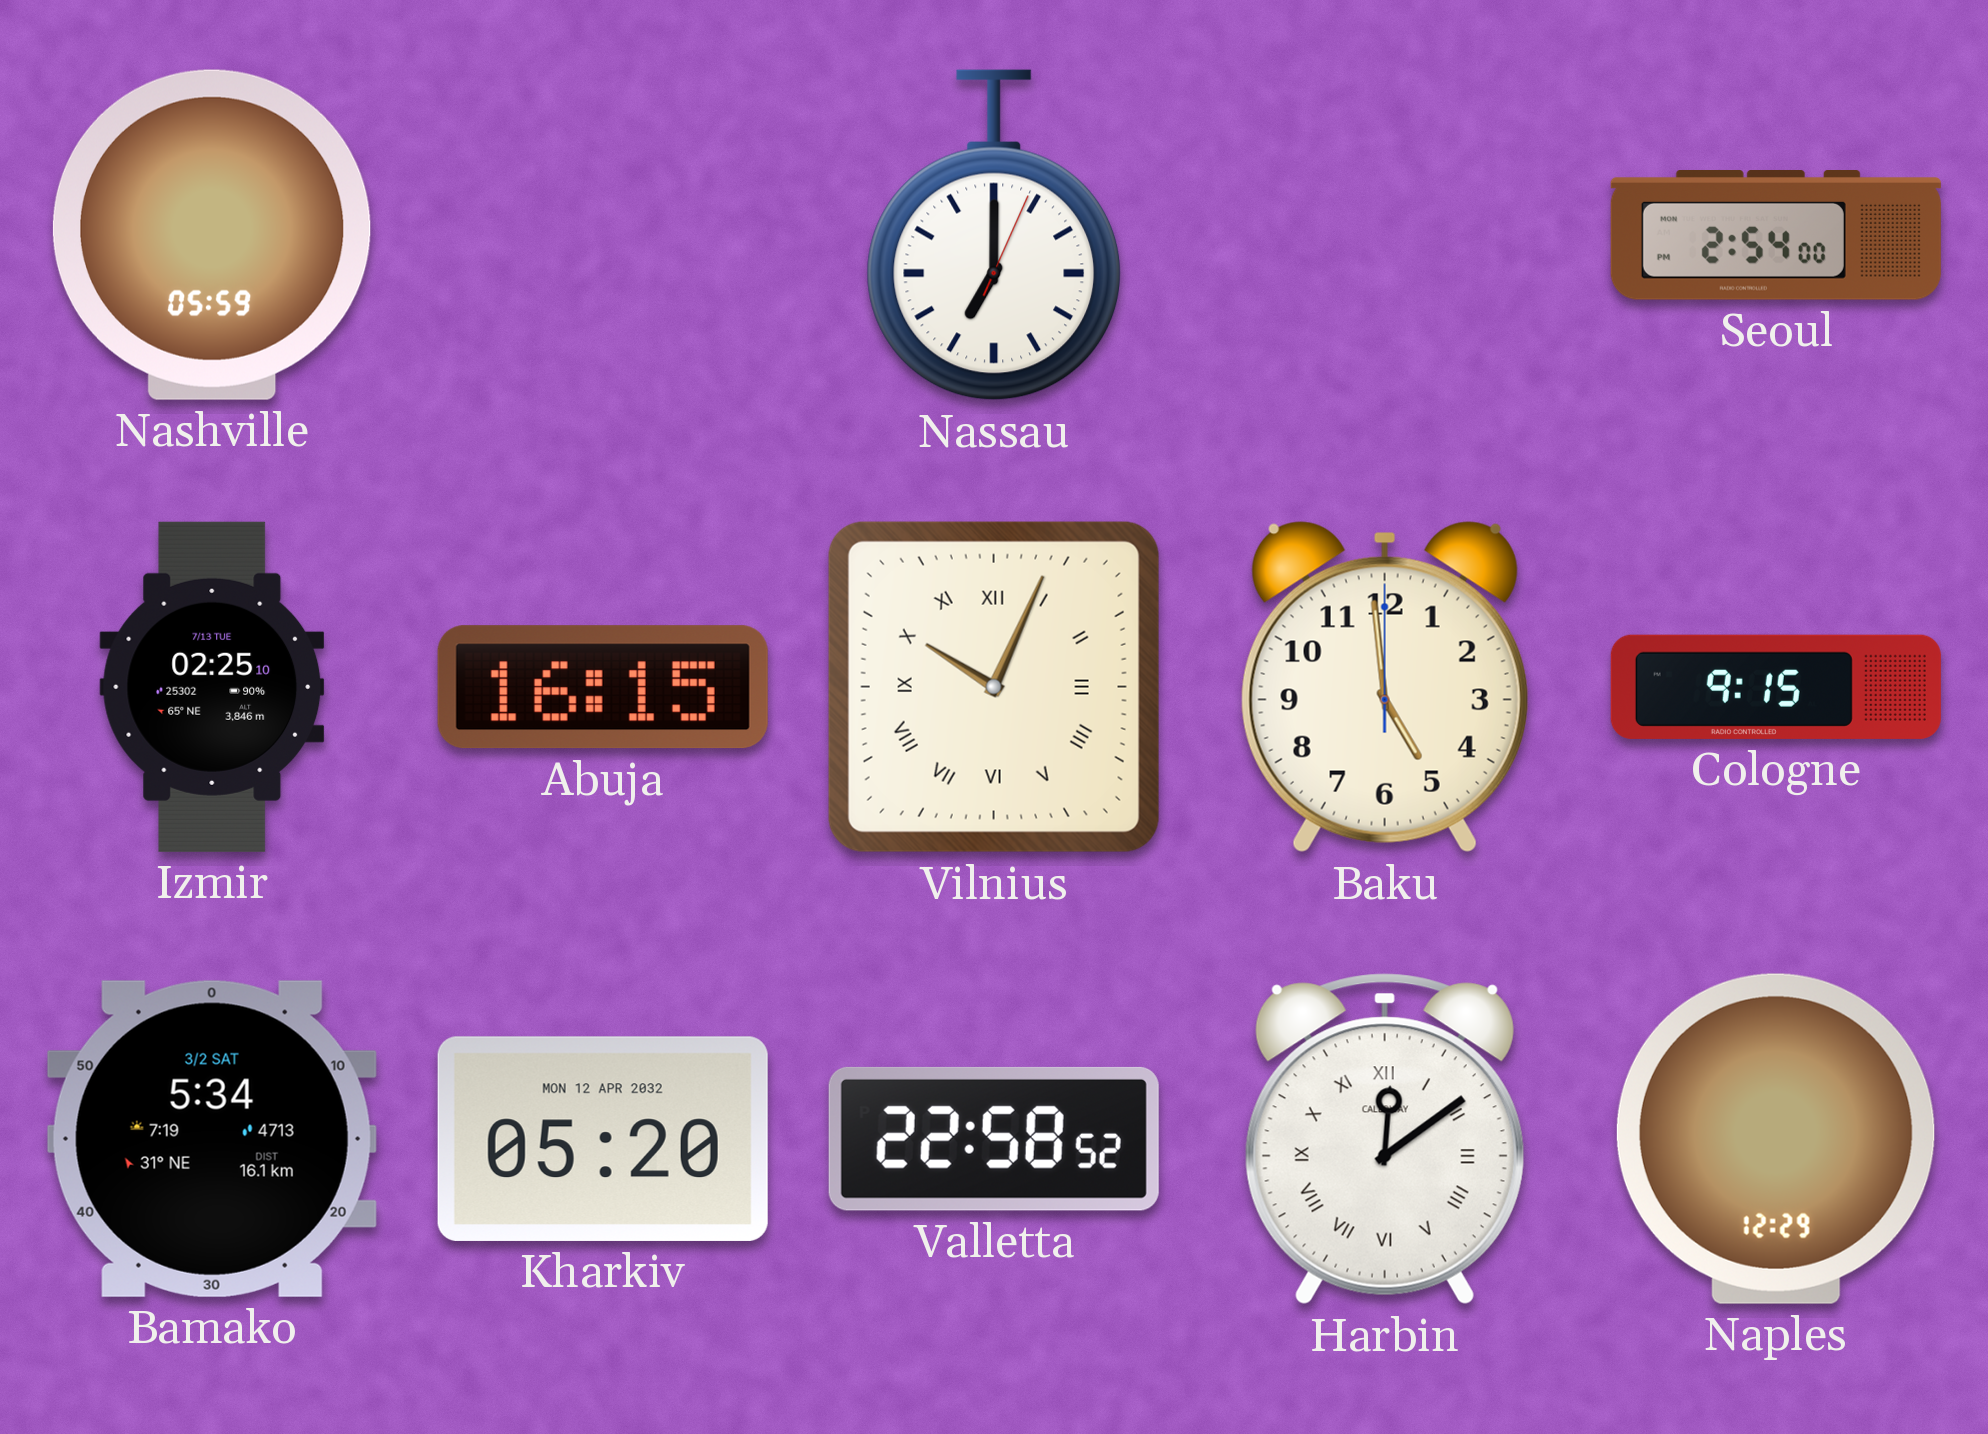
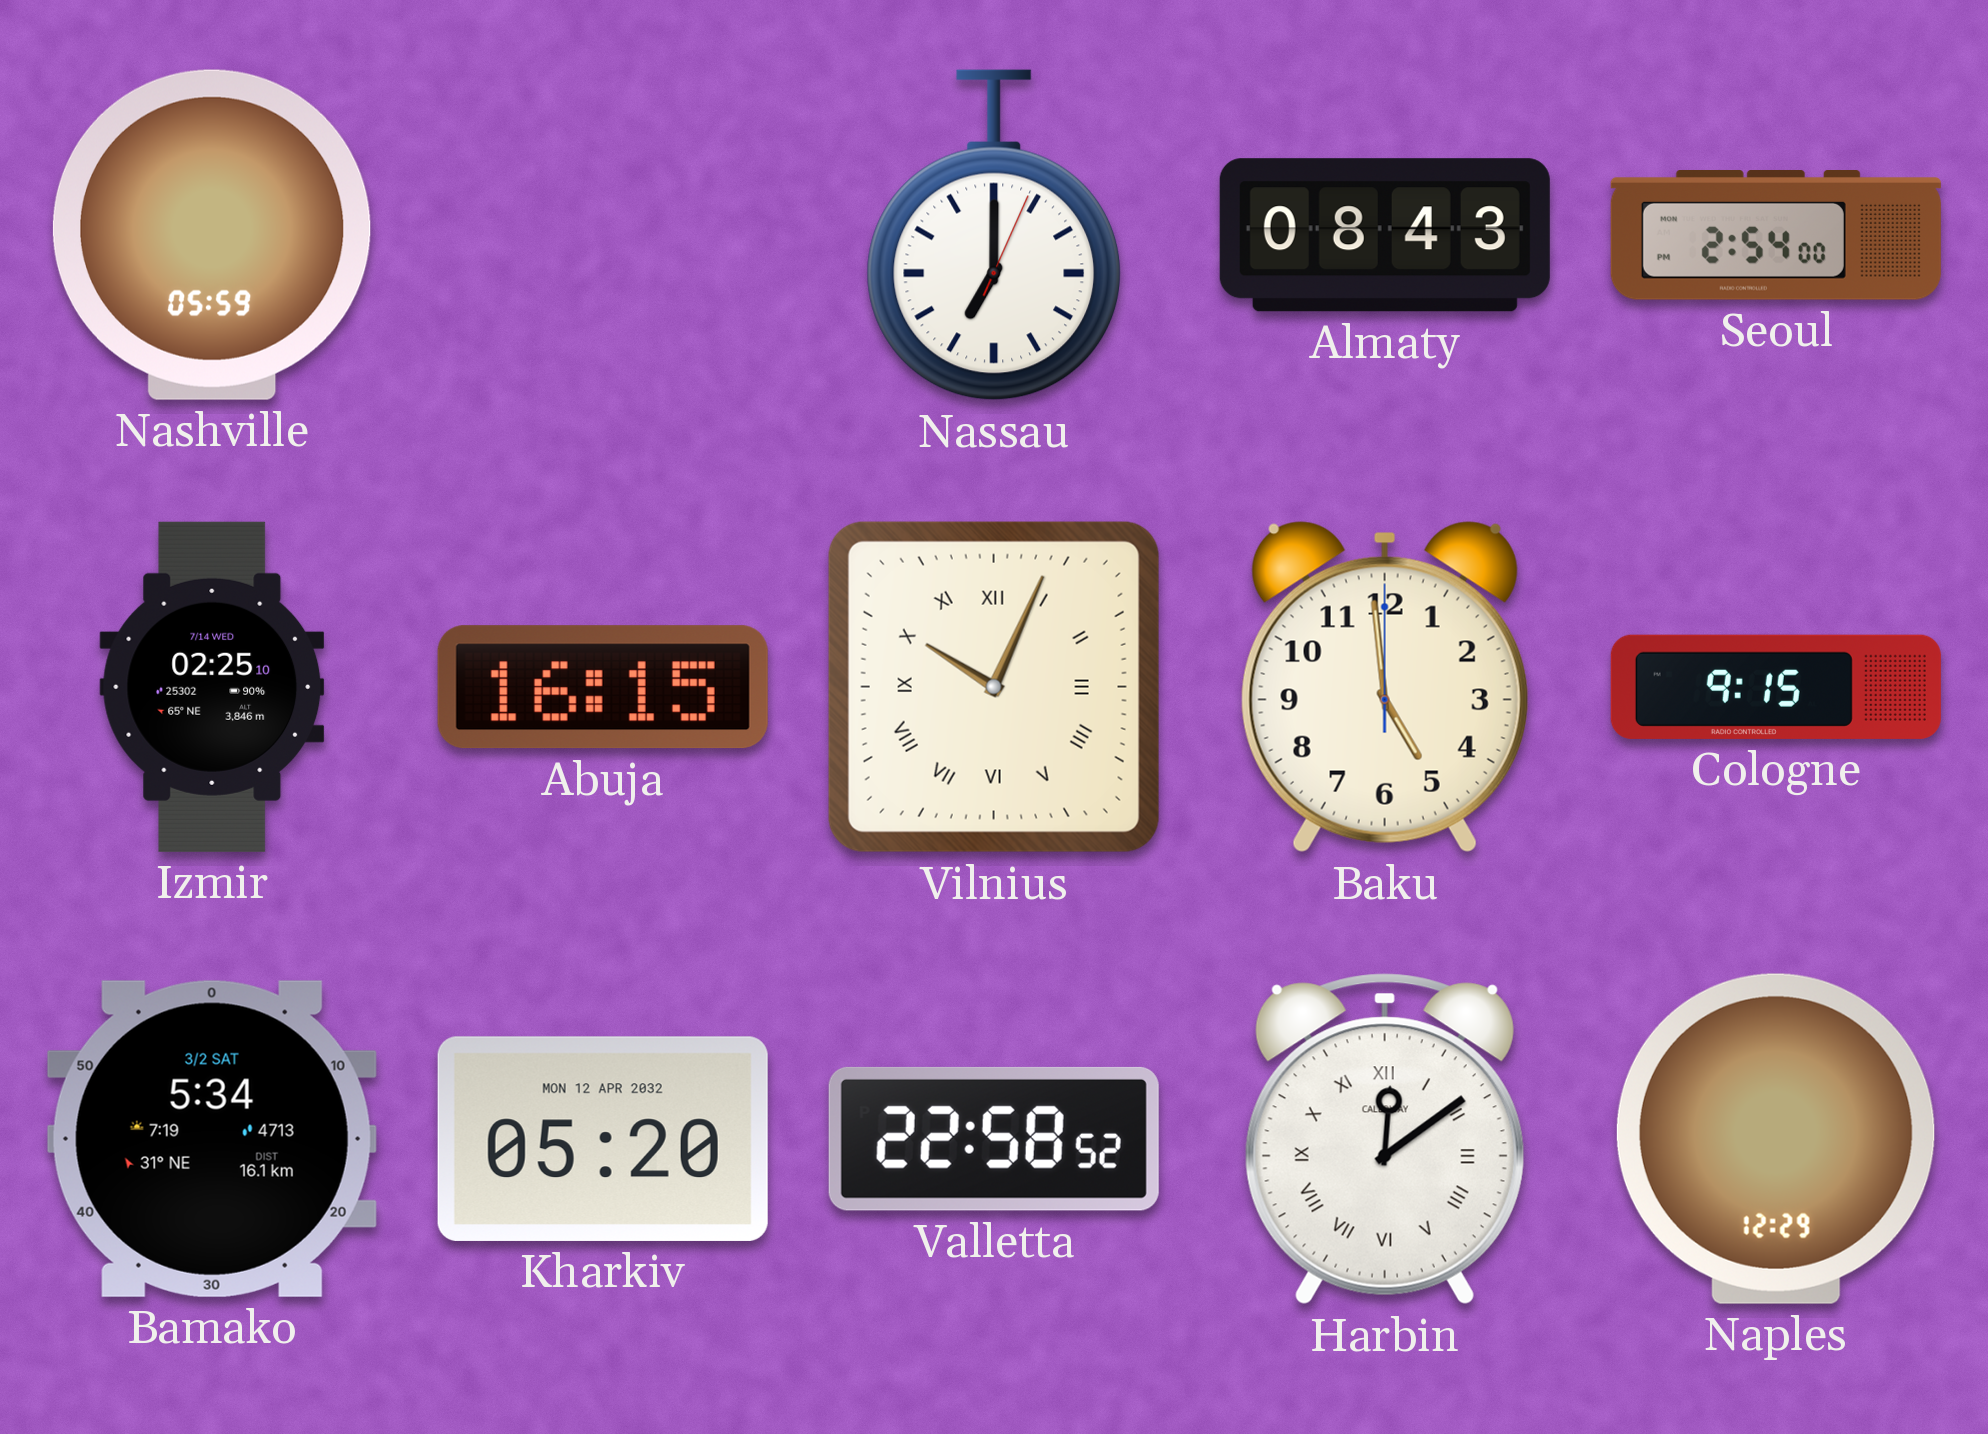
Almaty: none -> 08:43 (1385, 235)
Izmir date: 7/13 TUE -> 7/14 WED (212, 687)
